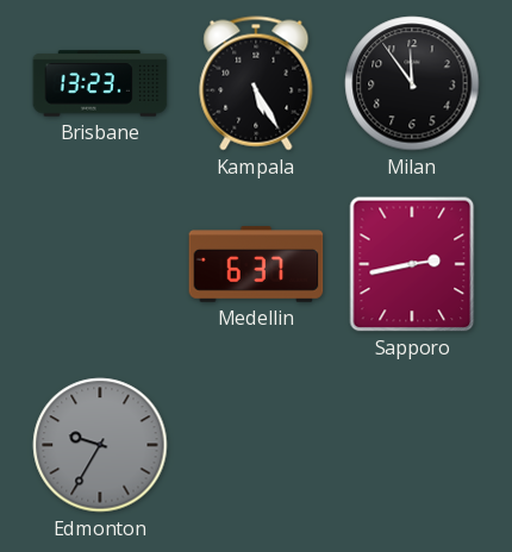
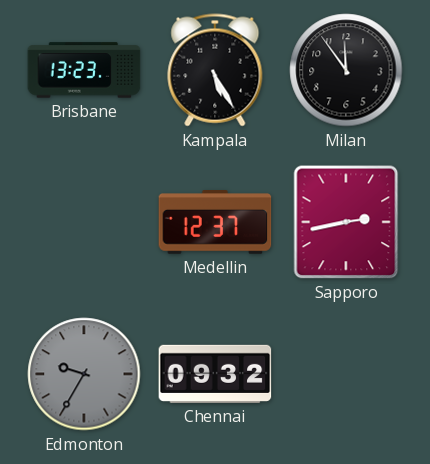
Medellin: 6:37 -> 12:37 (215, 222)
Chennai: none -> 09:32 (215, 374)
